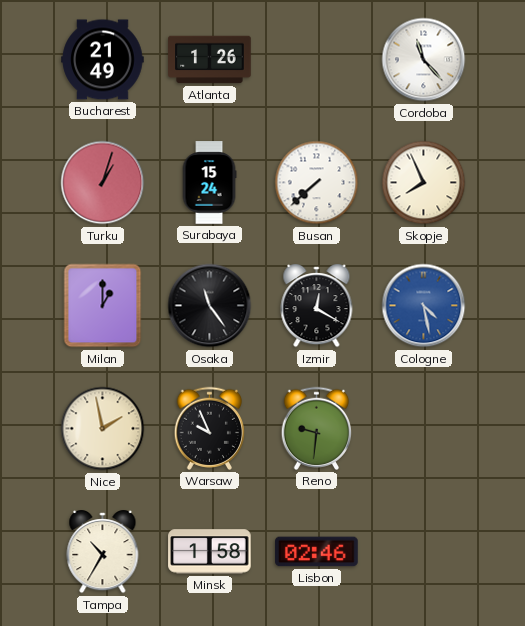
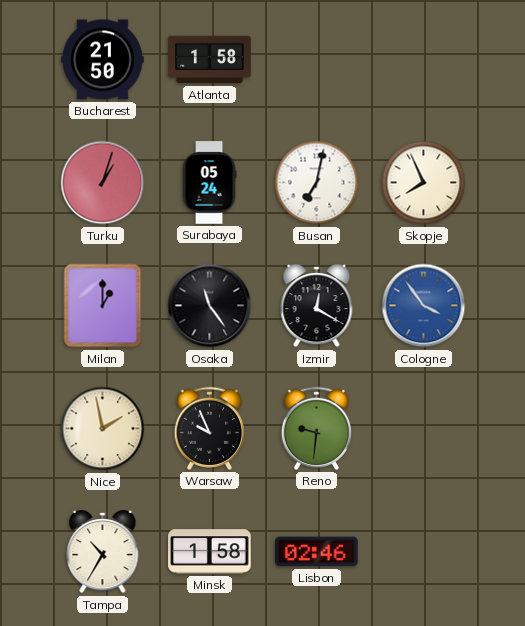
Bucharest: 21:49 -> 21:50 (103, 60)
Atlanta: 1:26 -> 1:58 (210, 60)
Cordoba: 11:23 -> none (424, 60)
Surabaya: 15:24 -> 05:24 (209, 183)
Busan: 7:38 -> 7:02 (317, 183)
Cologne: 4:28 -> 3:54 (424, 306)
